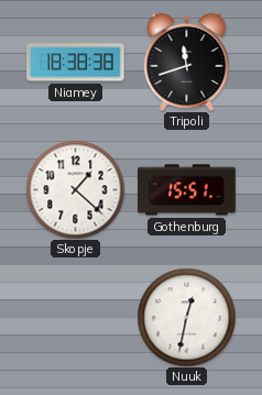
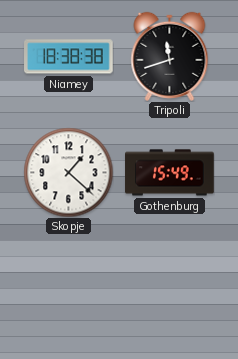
Gothenburg: 15:51 -> 15:49 (170, 173)
Nuuk: 12:32 -> none (186, 317)
